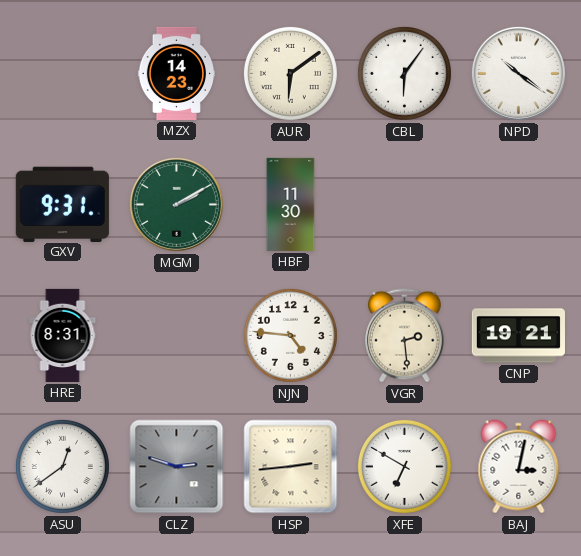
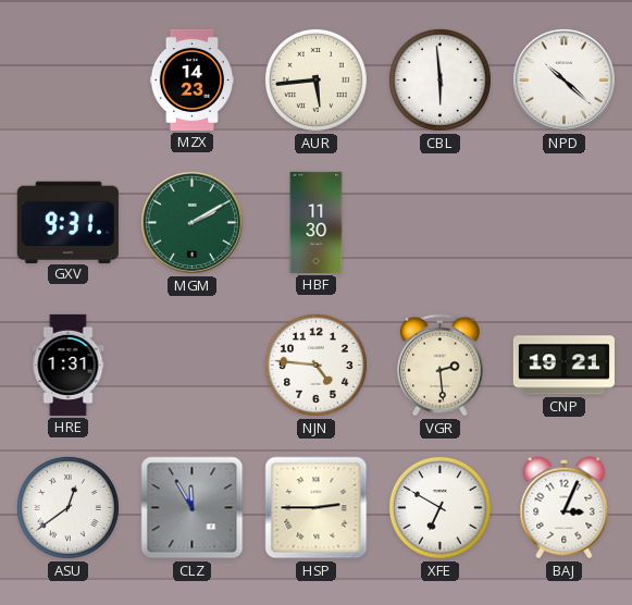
AUR: 6:09 -> 5:44 (315, 79)
CBL: 6:06 -> 5:59 (439, 79)
NPD: 10:21 -> 10:22 (563, 79)
HRE: 8:31 -> 1:31 (69, 365)
CLZ: 2:48 -> 11:55 (193, 508)
HSP: 2:44 -> 2:45 (317, 508)
BAJ: 3:02 -> 3:04 (565, 508)
